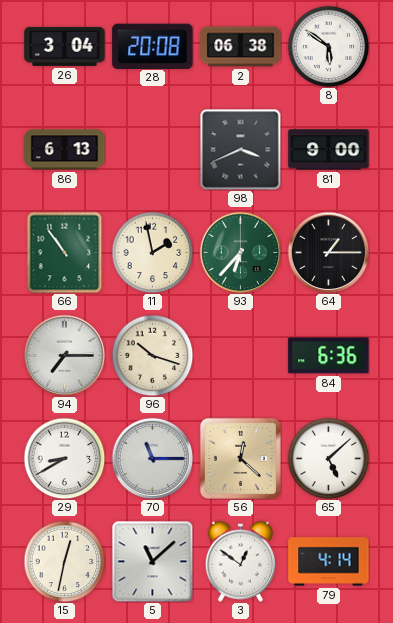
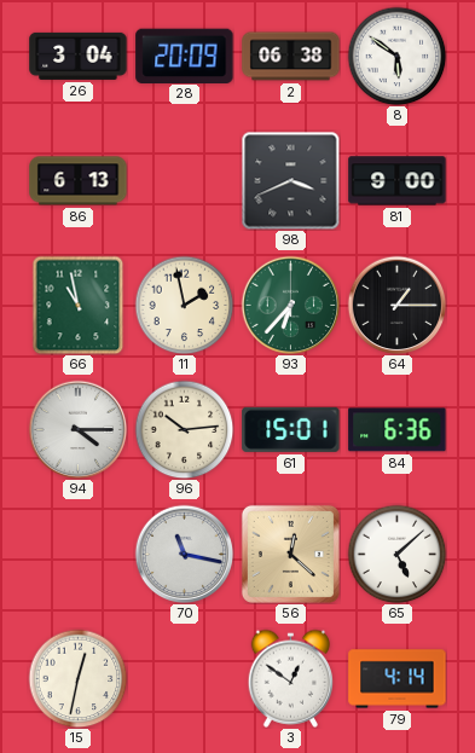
28: 20:08 -> 20:09 (185, 56)
66: 10:54 -> 10:58 (79, 305)
94: 7:15 -> 4:15 (77, 429)
96: 10:18 -> 10:14 (184, 429)
61: none -> 15:01 (291, 429)
29: 8:40 -> none (64, 458)
70: 11:15 -> 11:17 (184, 554)
5: 11:08 -> none (152, 561)
